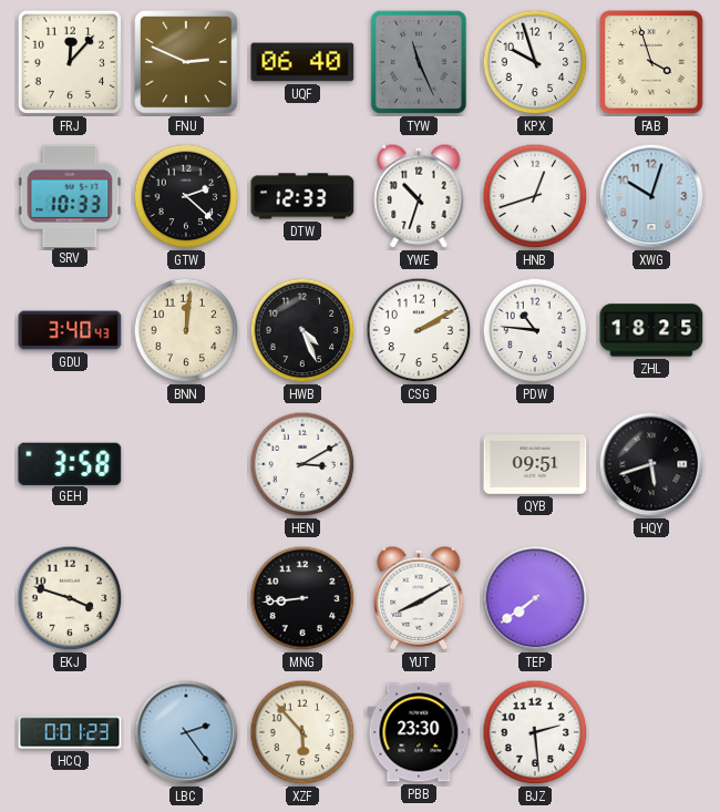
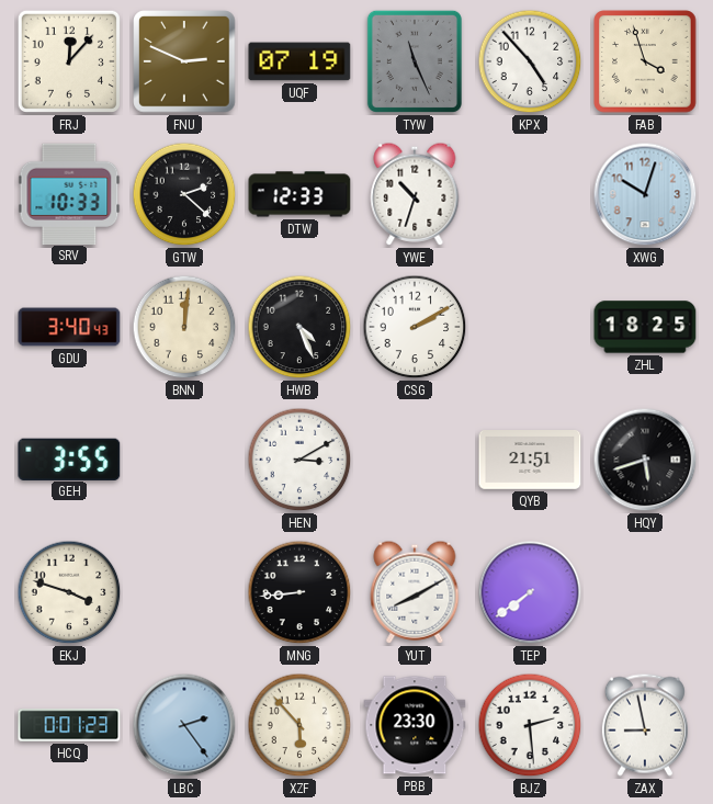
UQF: 06:40 -> 07:19 (299, 61)
KPX: 9:57 -> 4:53 (530, 61)
HNB: 12:42 -> none (535, 196)
PDW: 10:46 -> none (535, 330)
GEH: 3:58 -> 3:55 (69, 458)
QYB: 09:51 -> 21:51 (530, 461)
ZAX: none -> 8:58 (645, 725)
